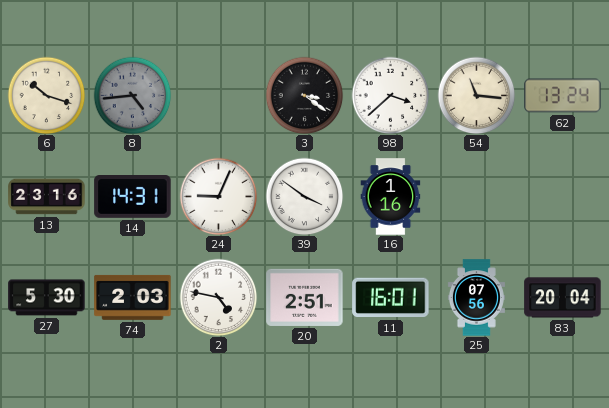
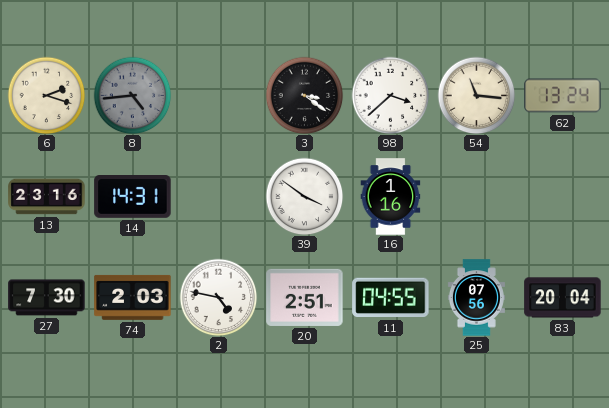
6: 10:18 -> 2:18 (46, 95)
24: 9:04 -> none (218, 196)
27: 5:30 -> 7:30 (47, 298)
11: 16:01 -> 04:55 (391, 298)
